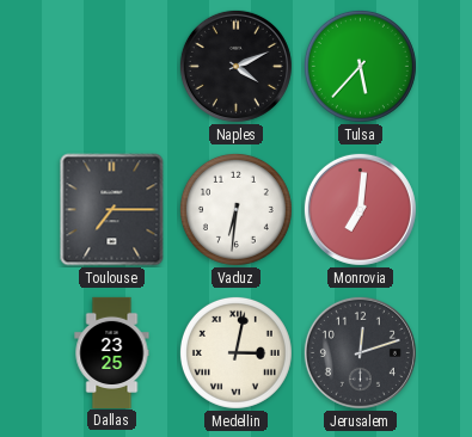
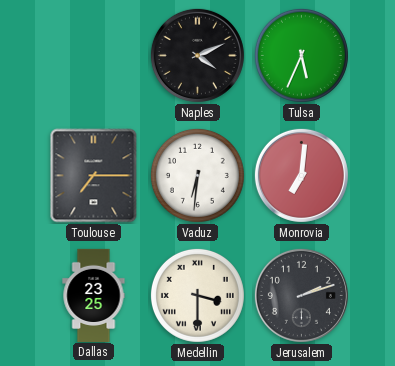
Tulsa: 5:37 -> 5:34 (301, 55)
Medellin: 3:02 -> 3:30 (197, 295)
Jerusalem: 12:12 -> 2:12 (301, 295)
